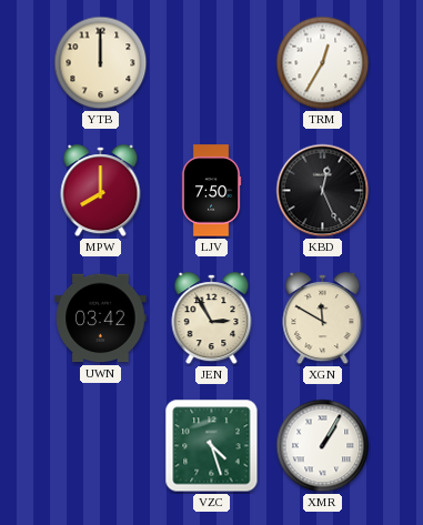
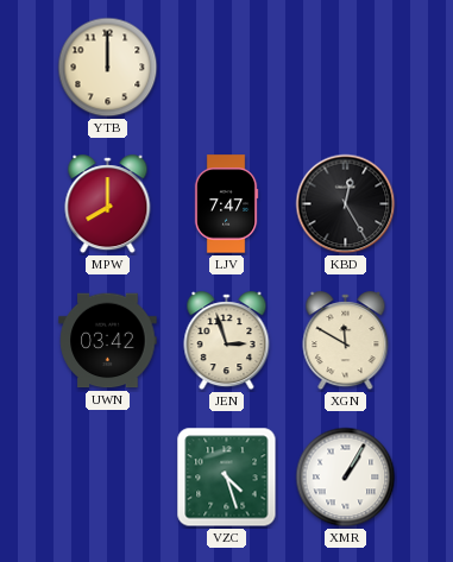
TRM: 12:35 -> none (323, 63)
LJV: 7:50 -> 7:47 (226, 204)
KBD: 12:26 -> 12:25 (346, 204)
JEN: 2:55 -> 2:57 (227, 341)
